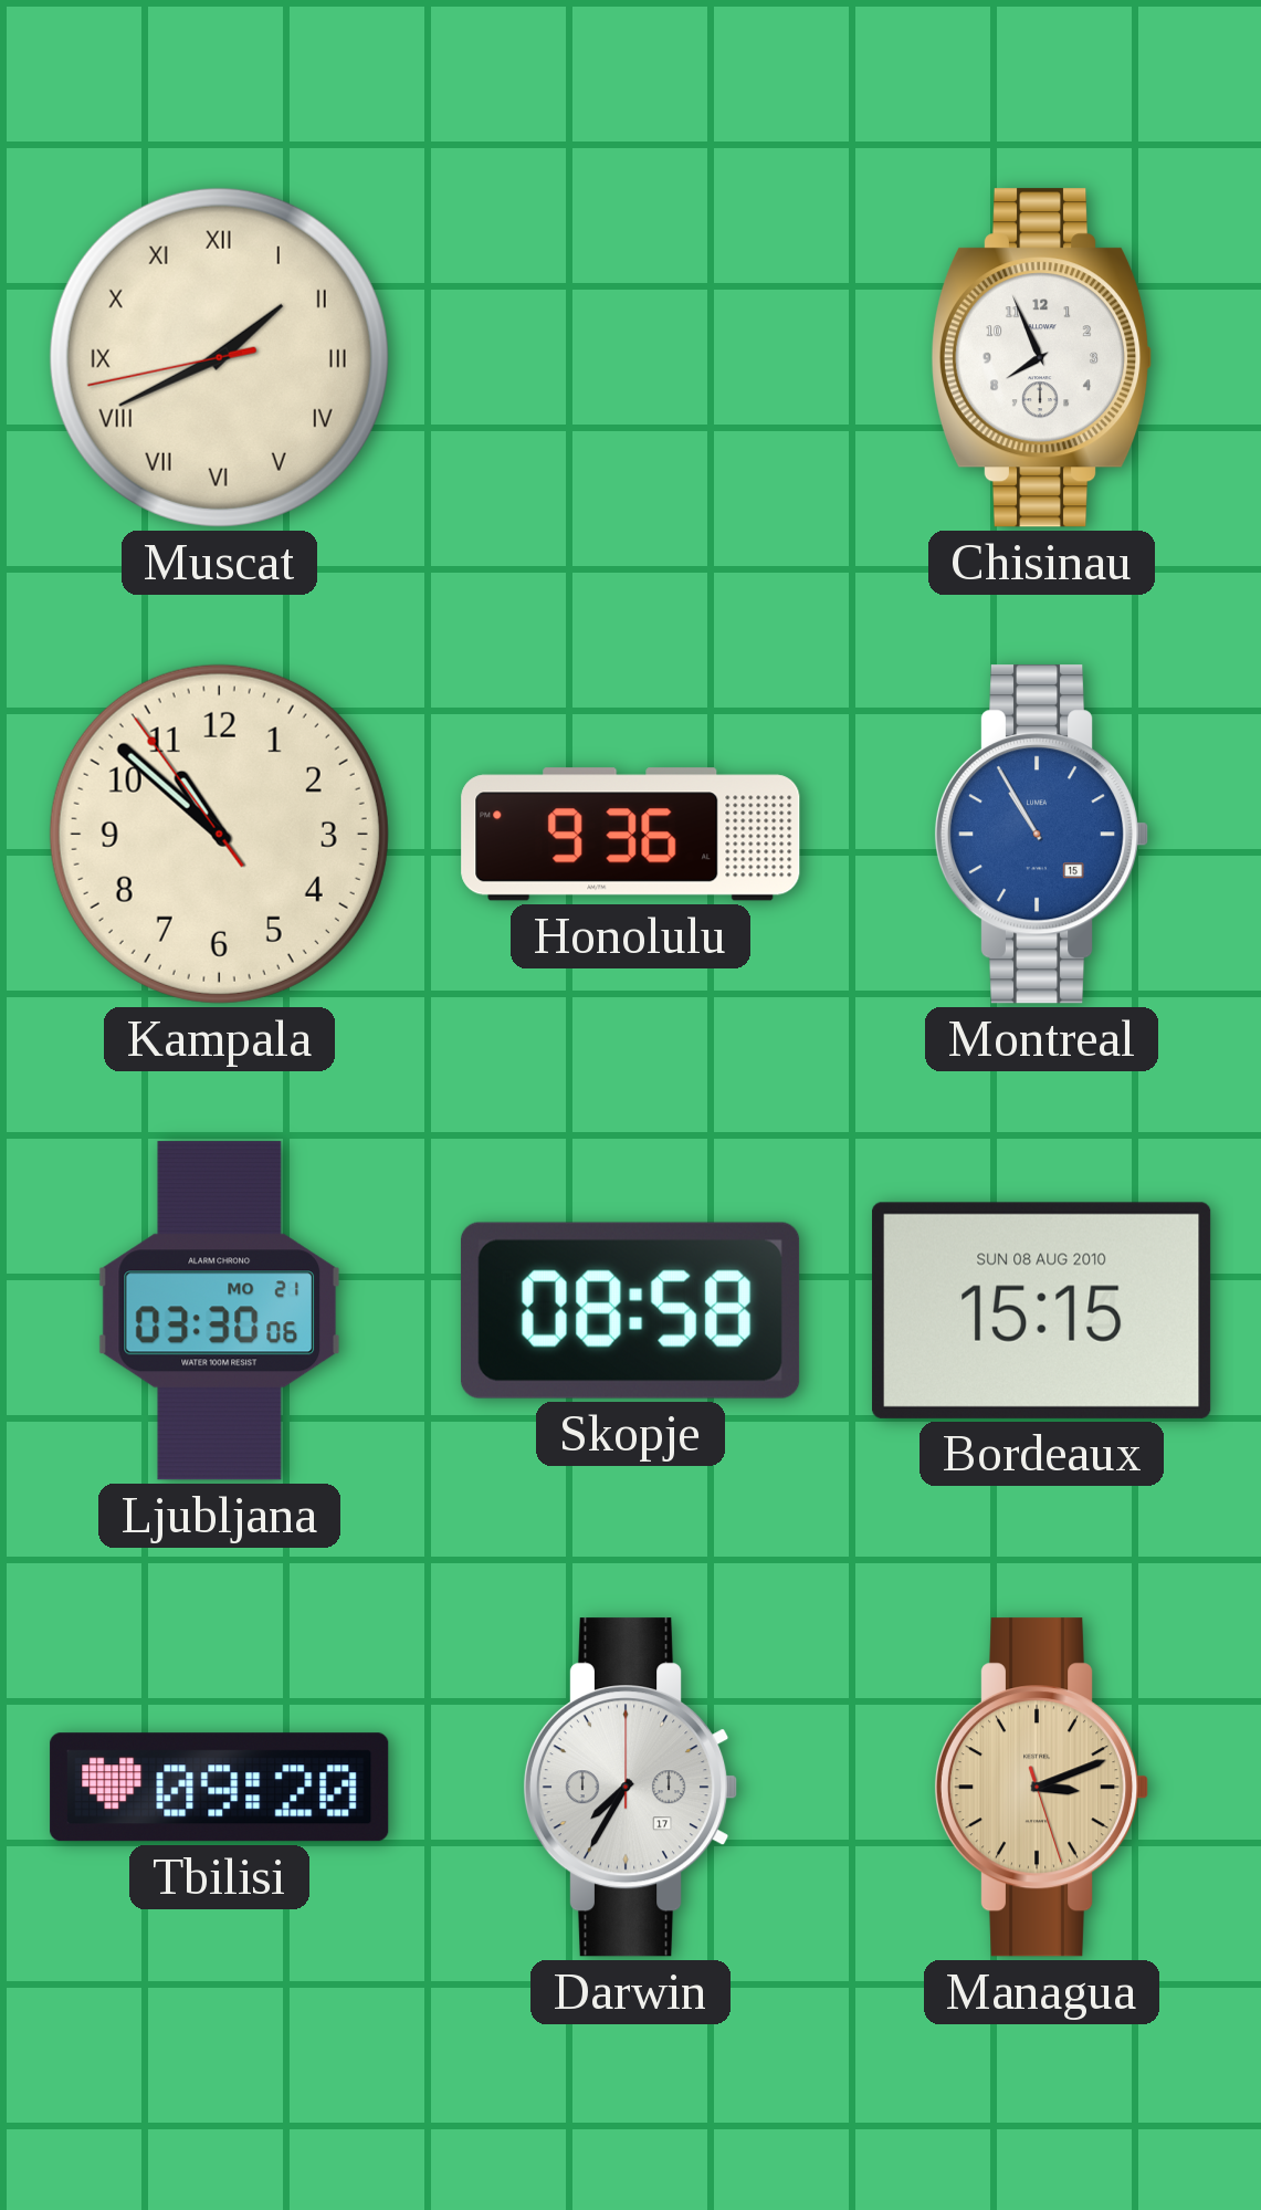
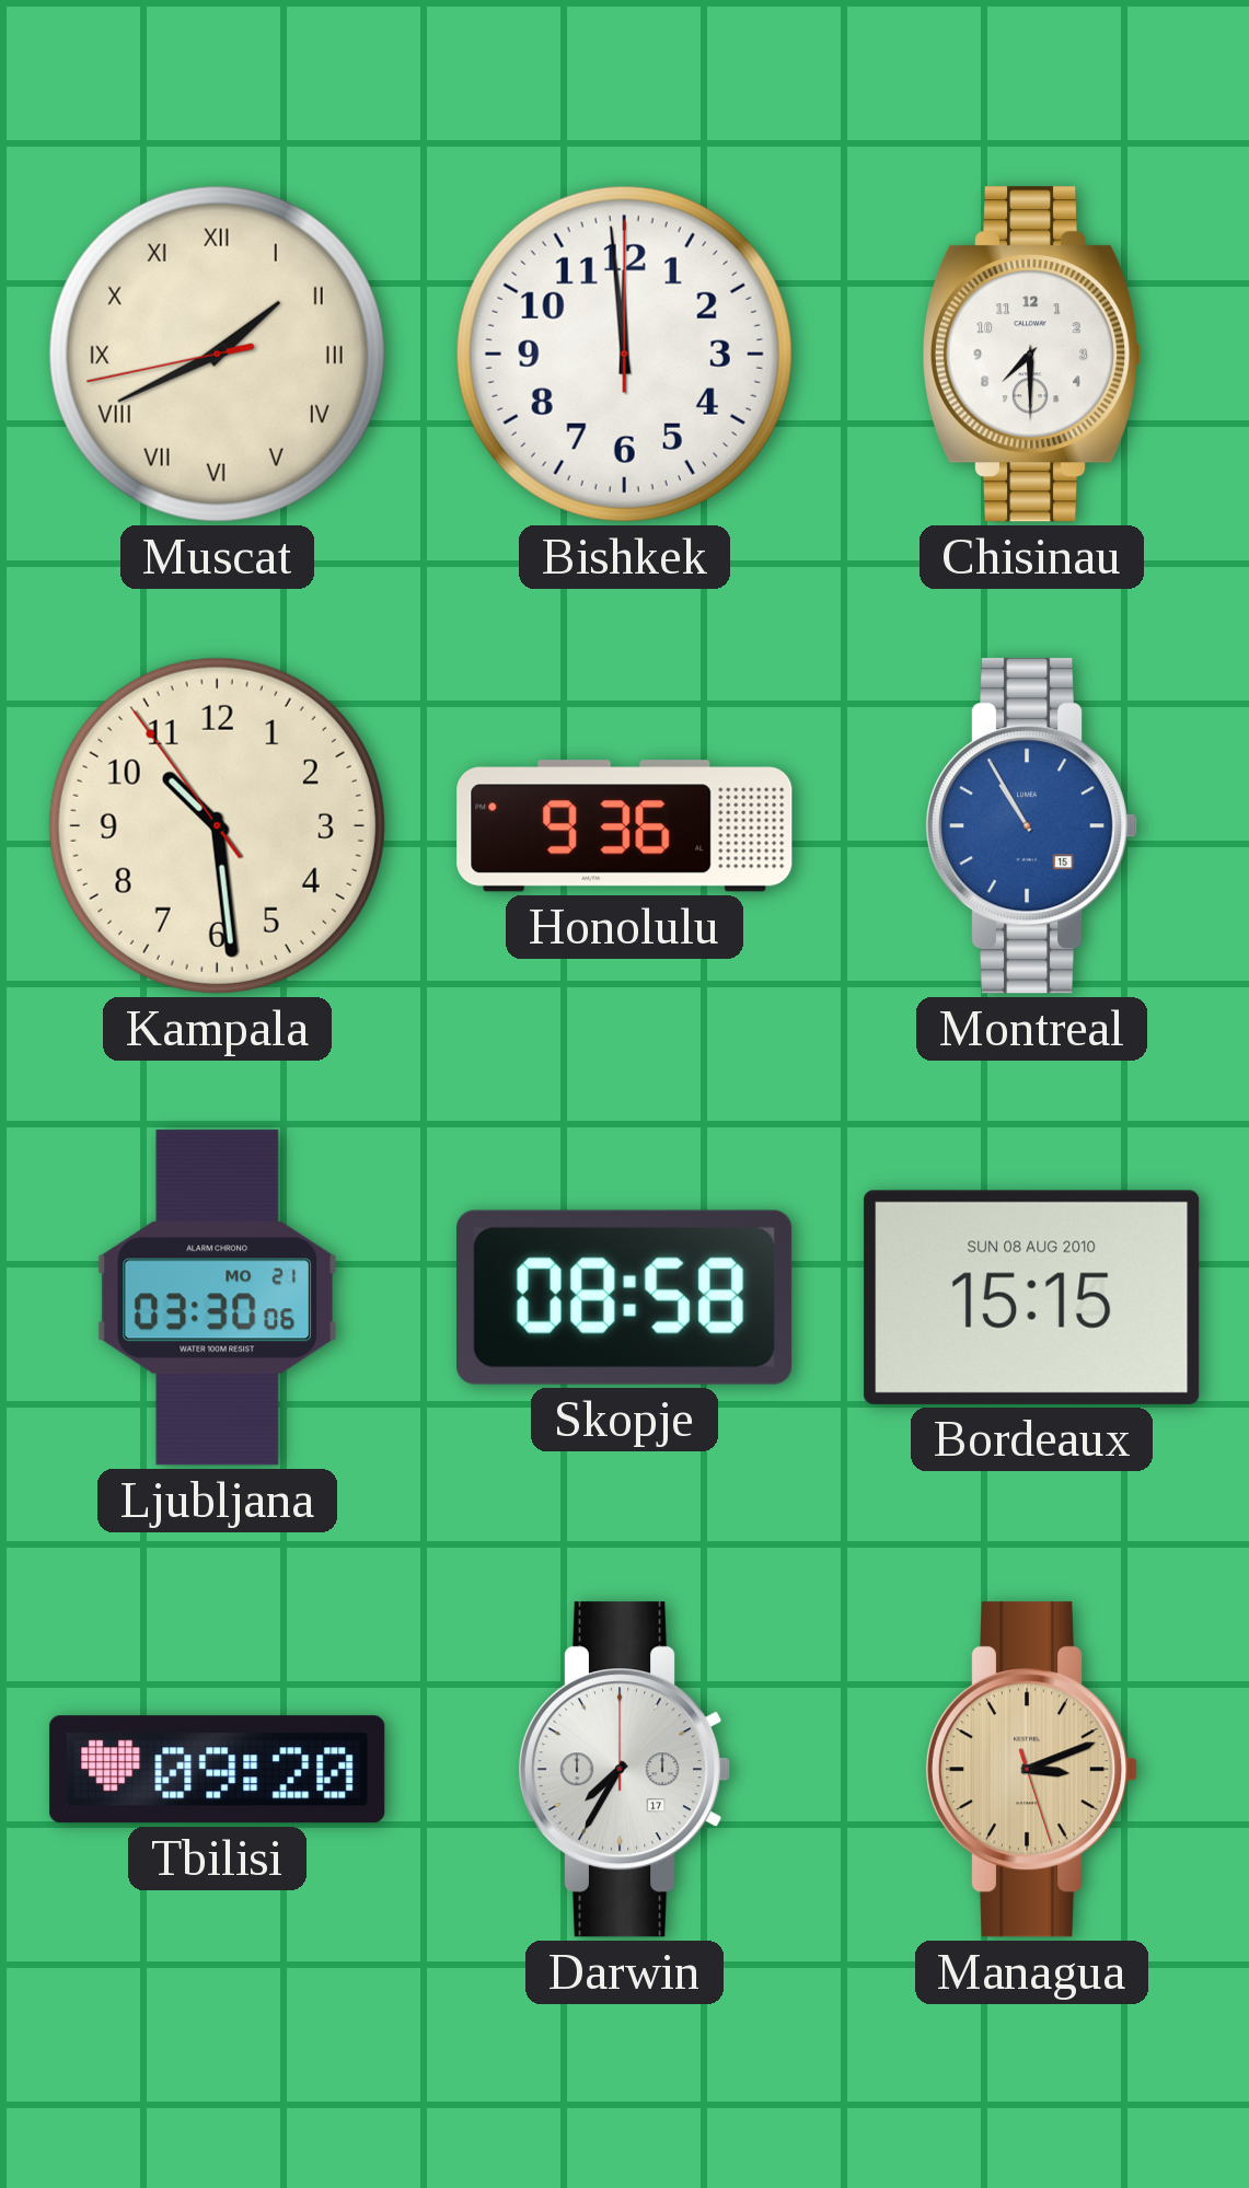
Bishkek: none -> 11:59 (624, 354)
Chisinau: 7:56 -> 7:30 (1031, 355)
Kampala: 10:51 -> 10:28 (217, 825)
